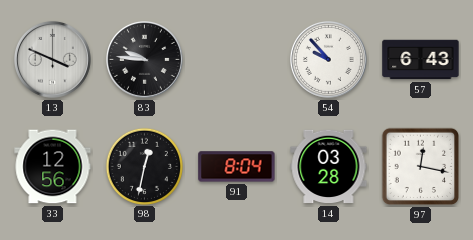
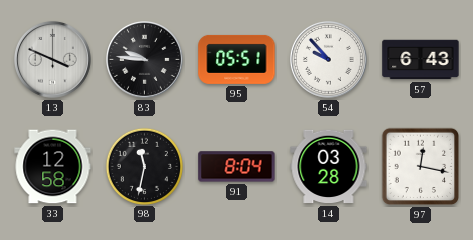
95: none -> 05:51 (237, 59)
33: 12:56 -> 12:58 (53, 167)
98: 12:32 -> 11:32 (144, 166)
